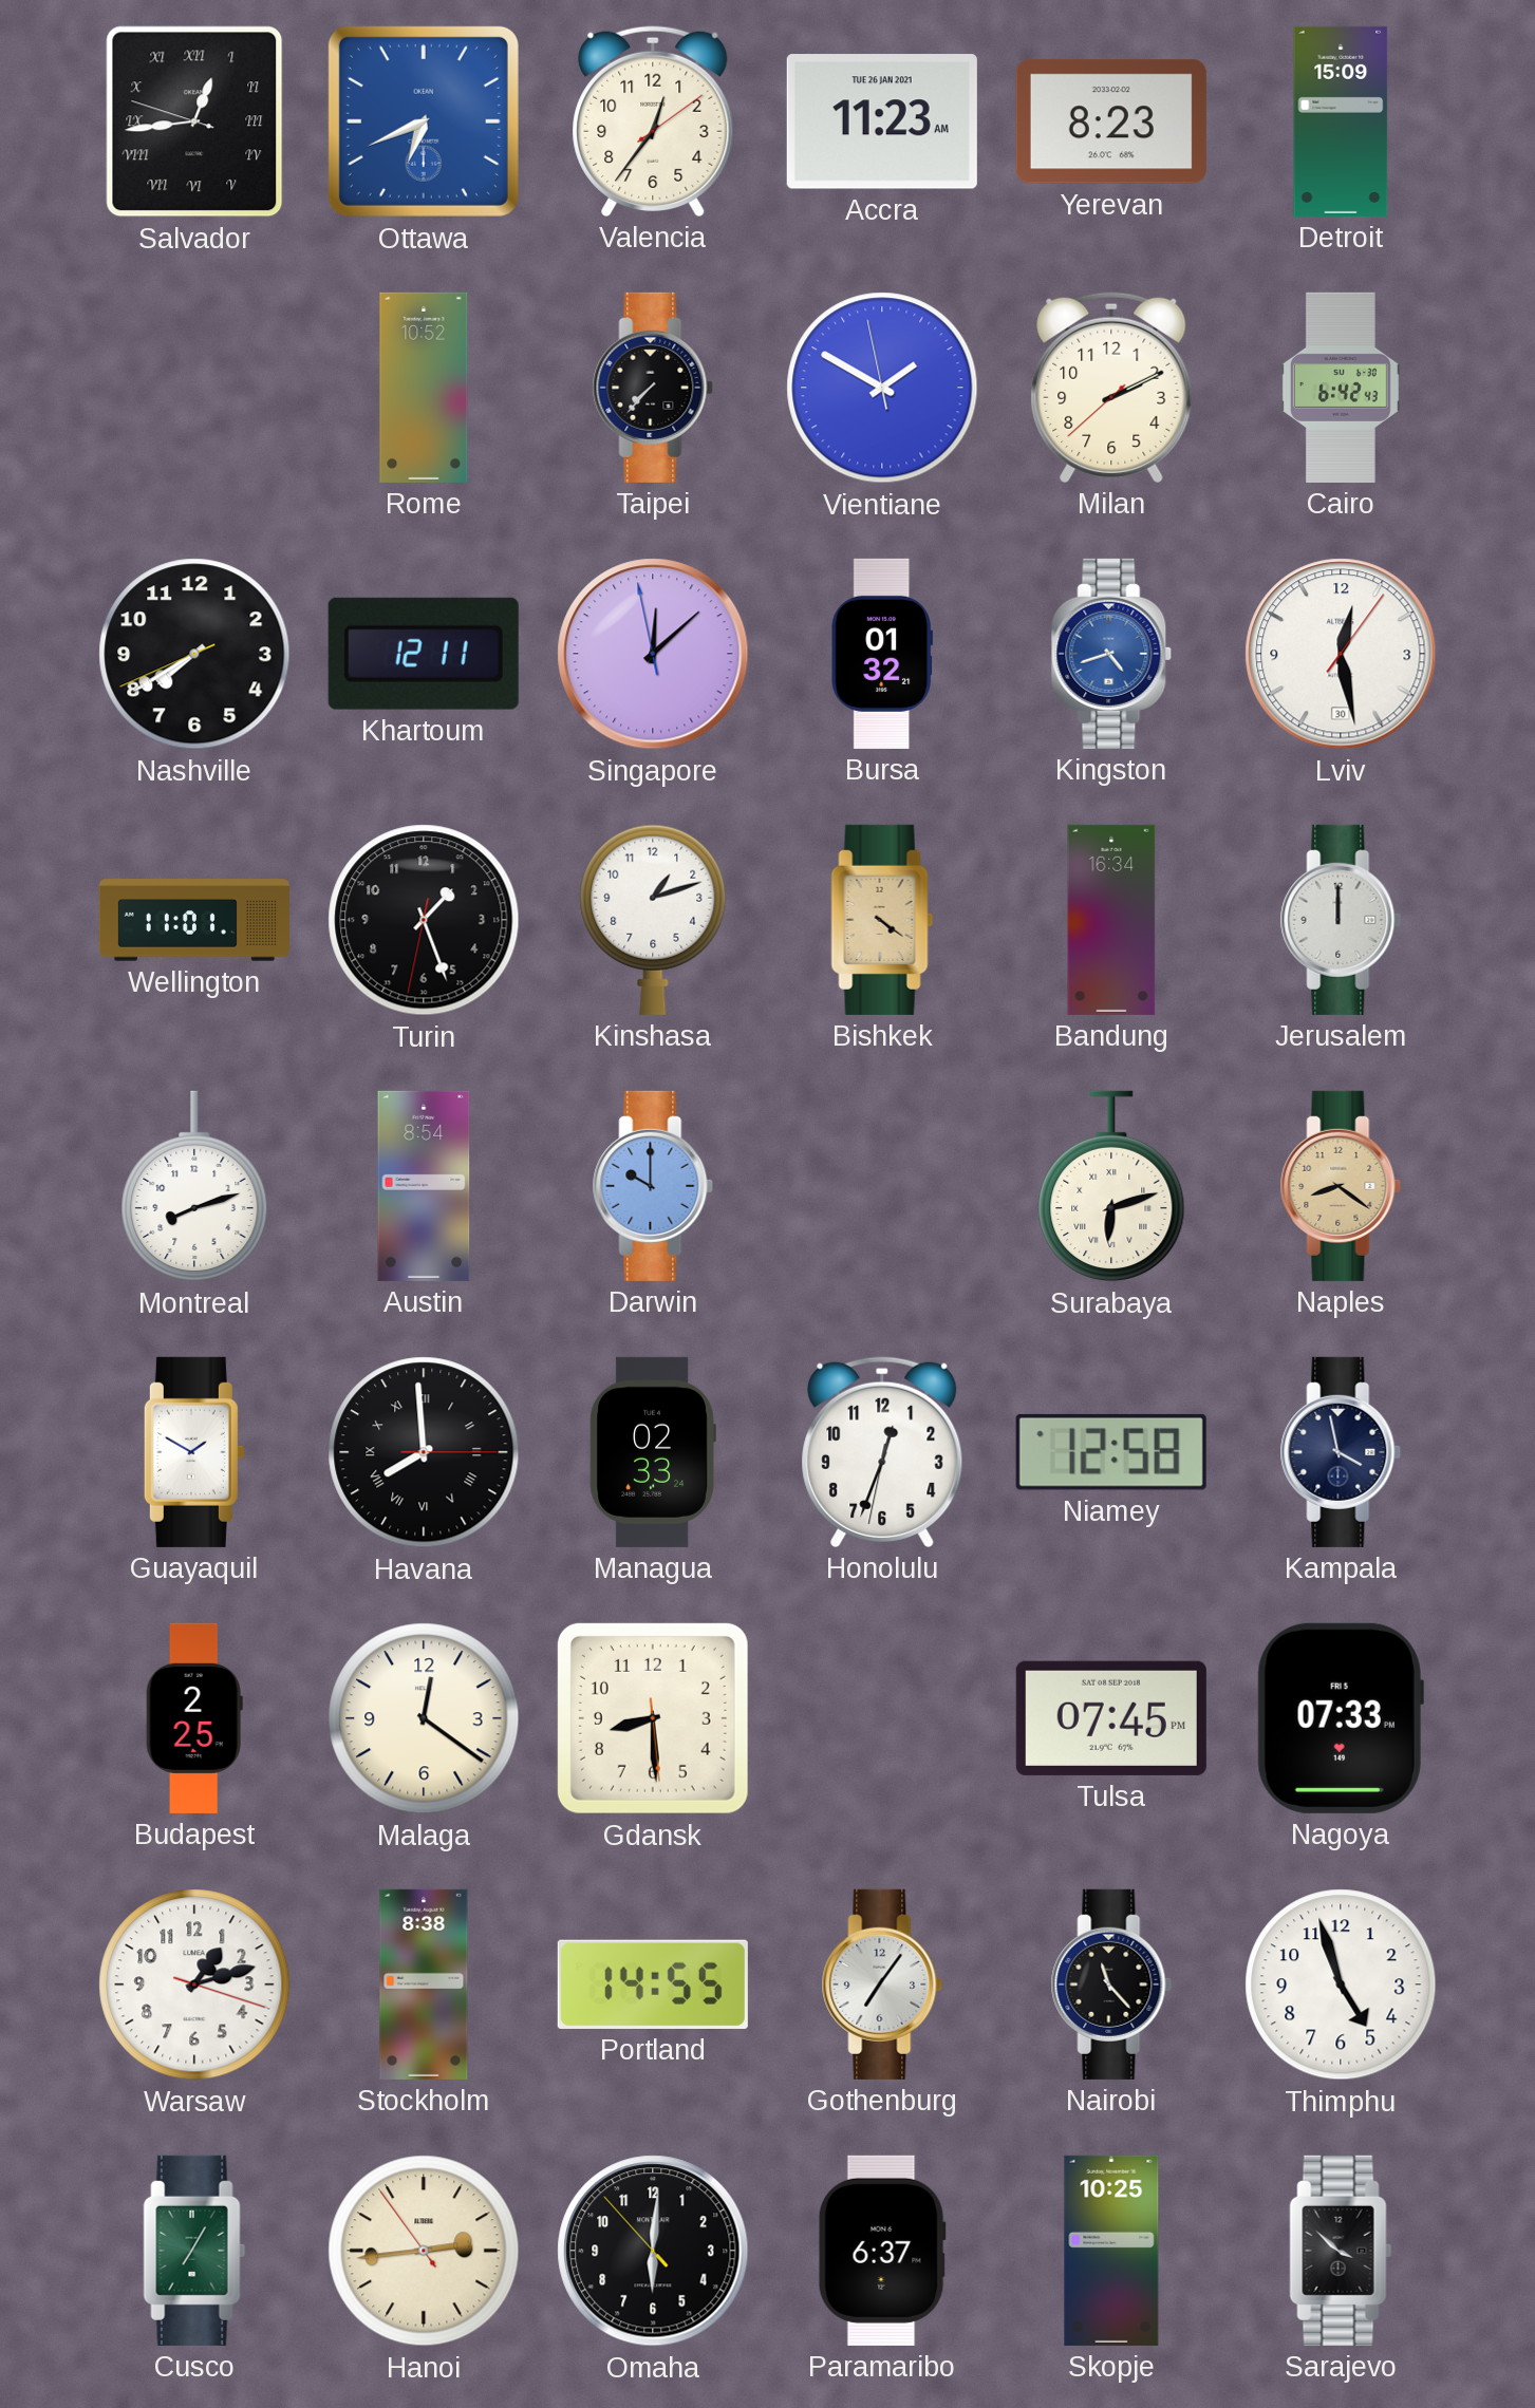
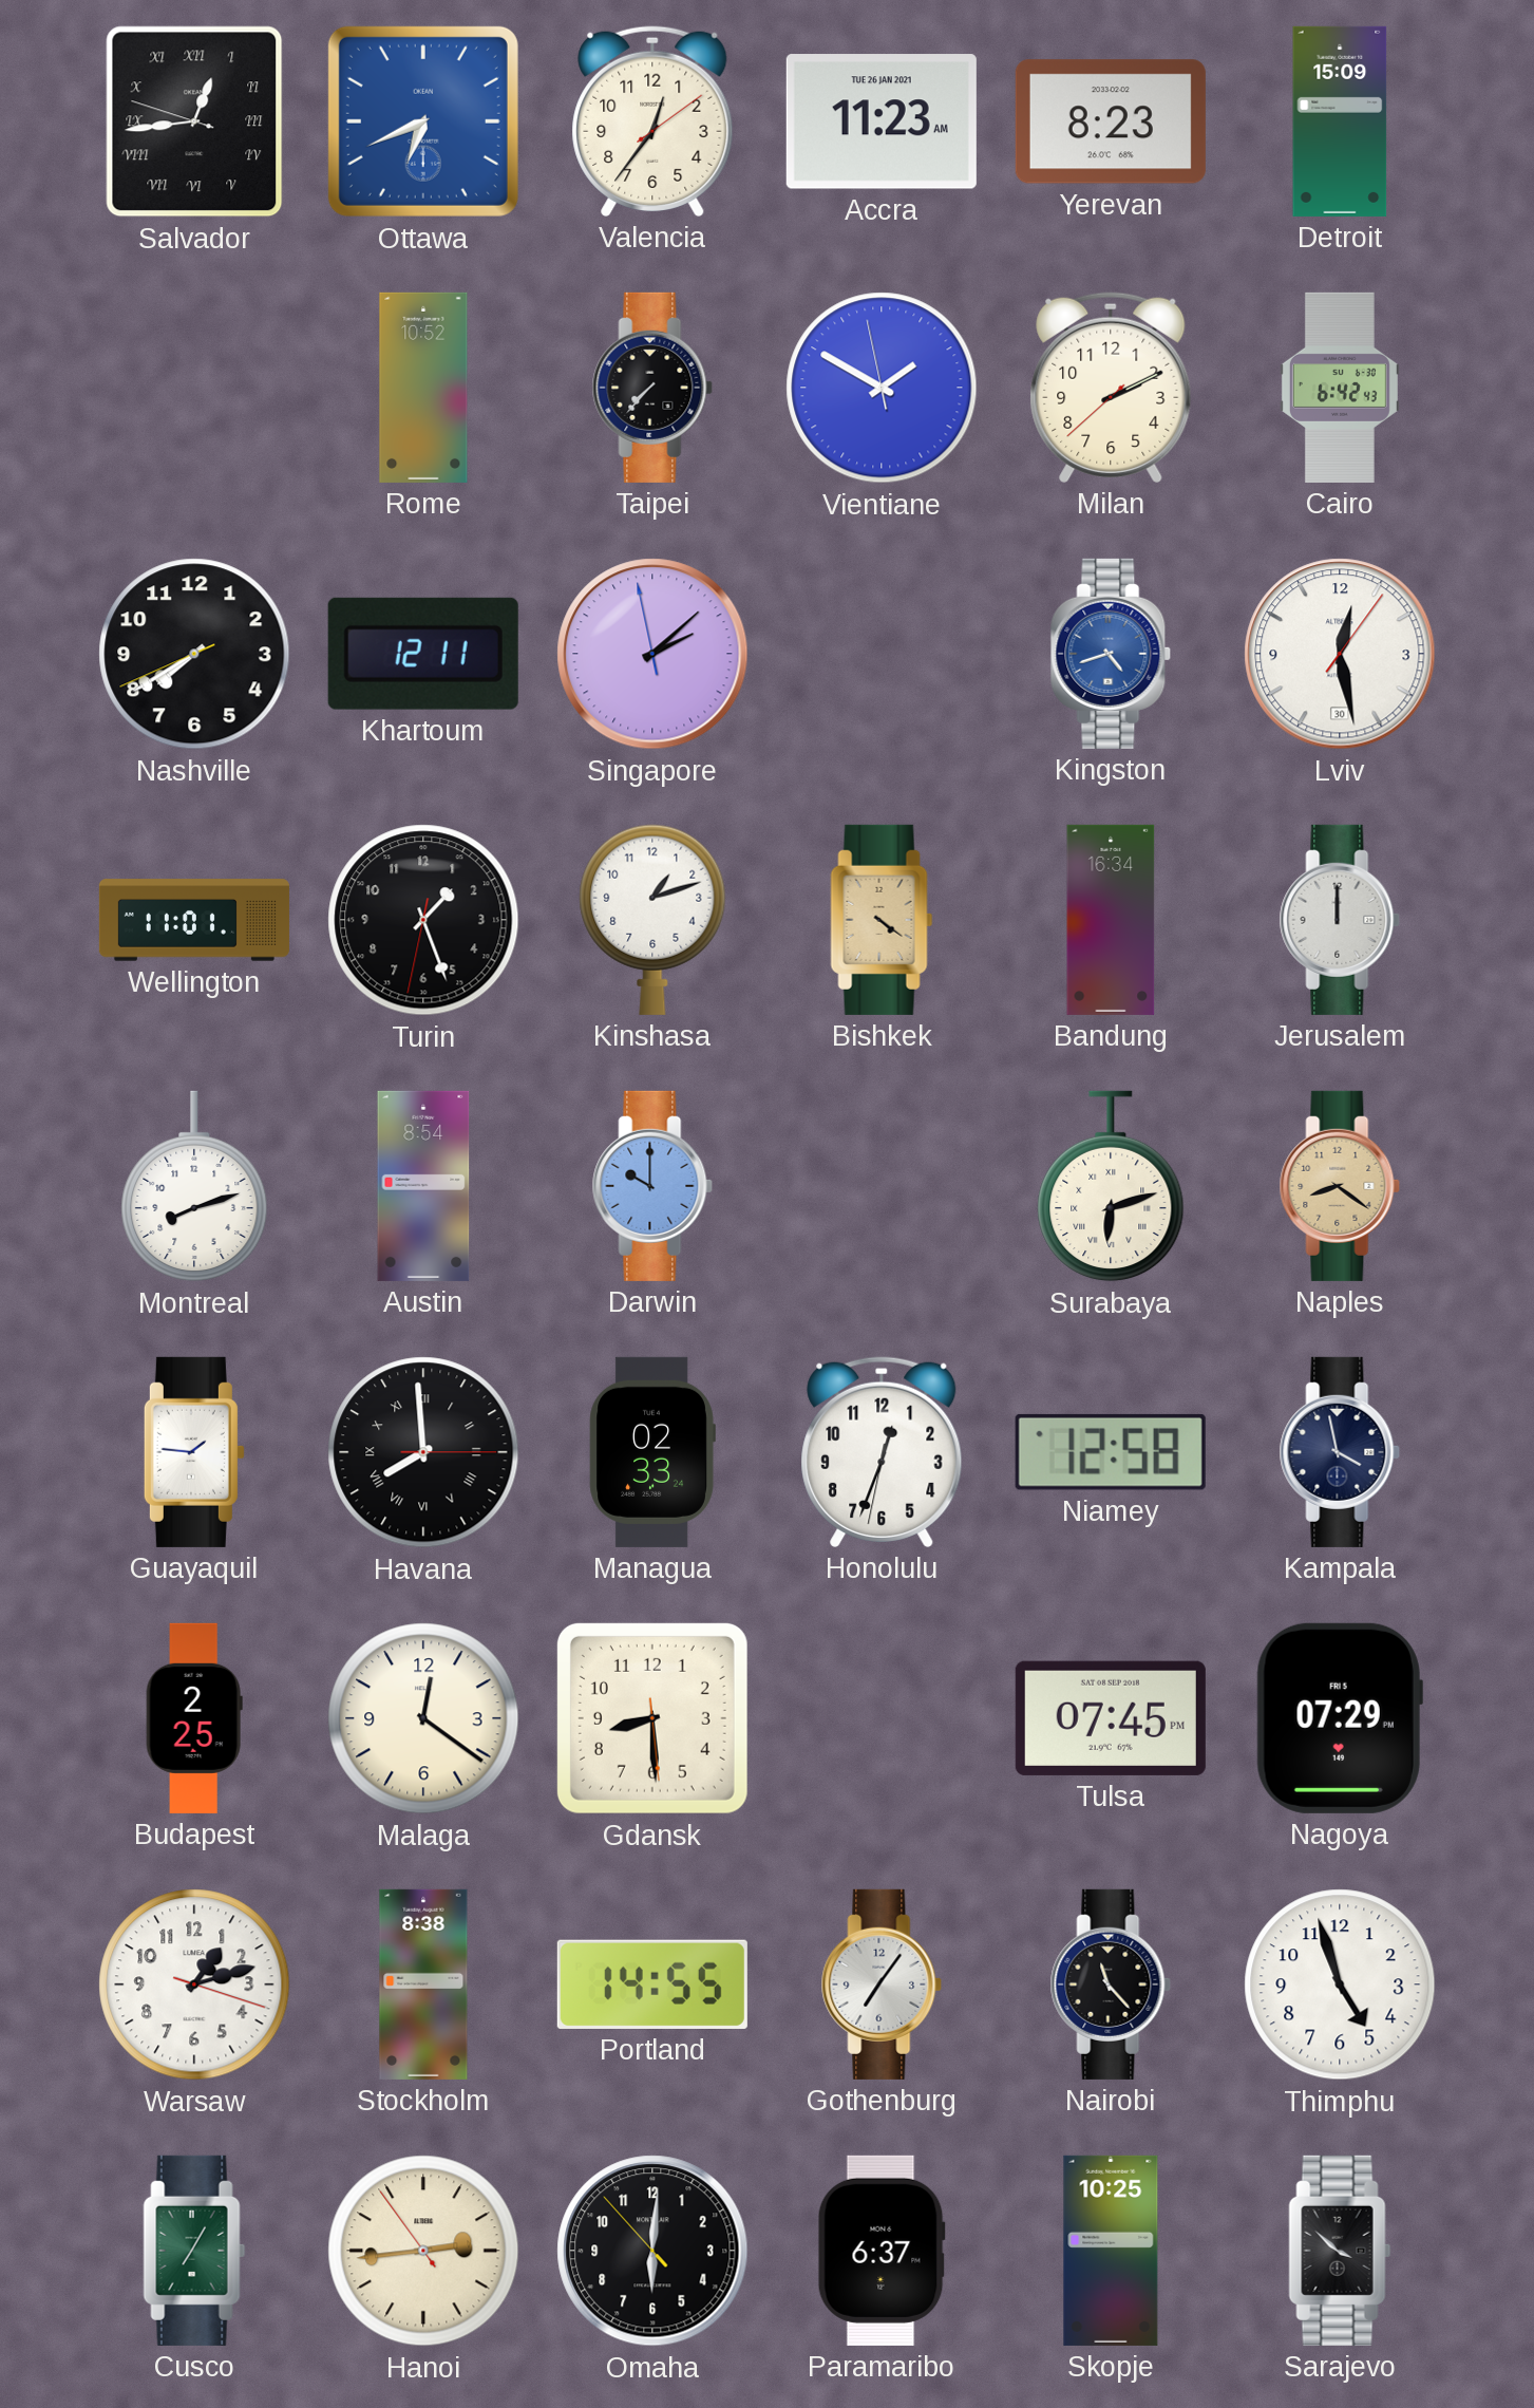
Singapore: 12:07 -> 2:07 (652, 654)
Bursa: 01:32 -> none (882, 654)
Guayaquil: 1:50 -> 1:46 (194, 1452)
Nagoya: 07:33 -> 07:29 (1340, 1718)
